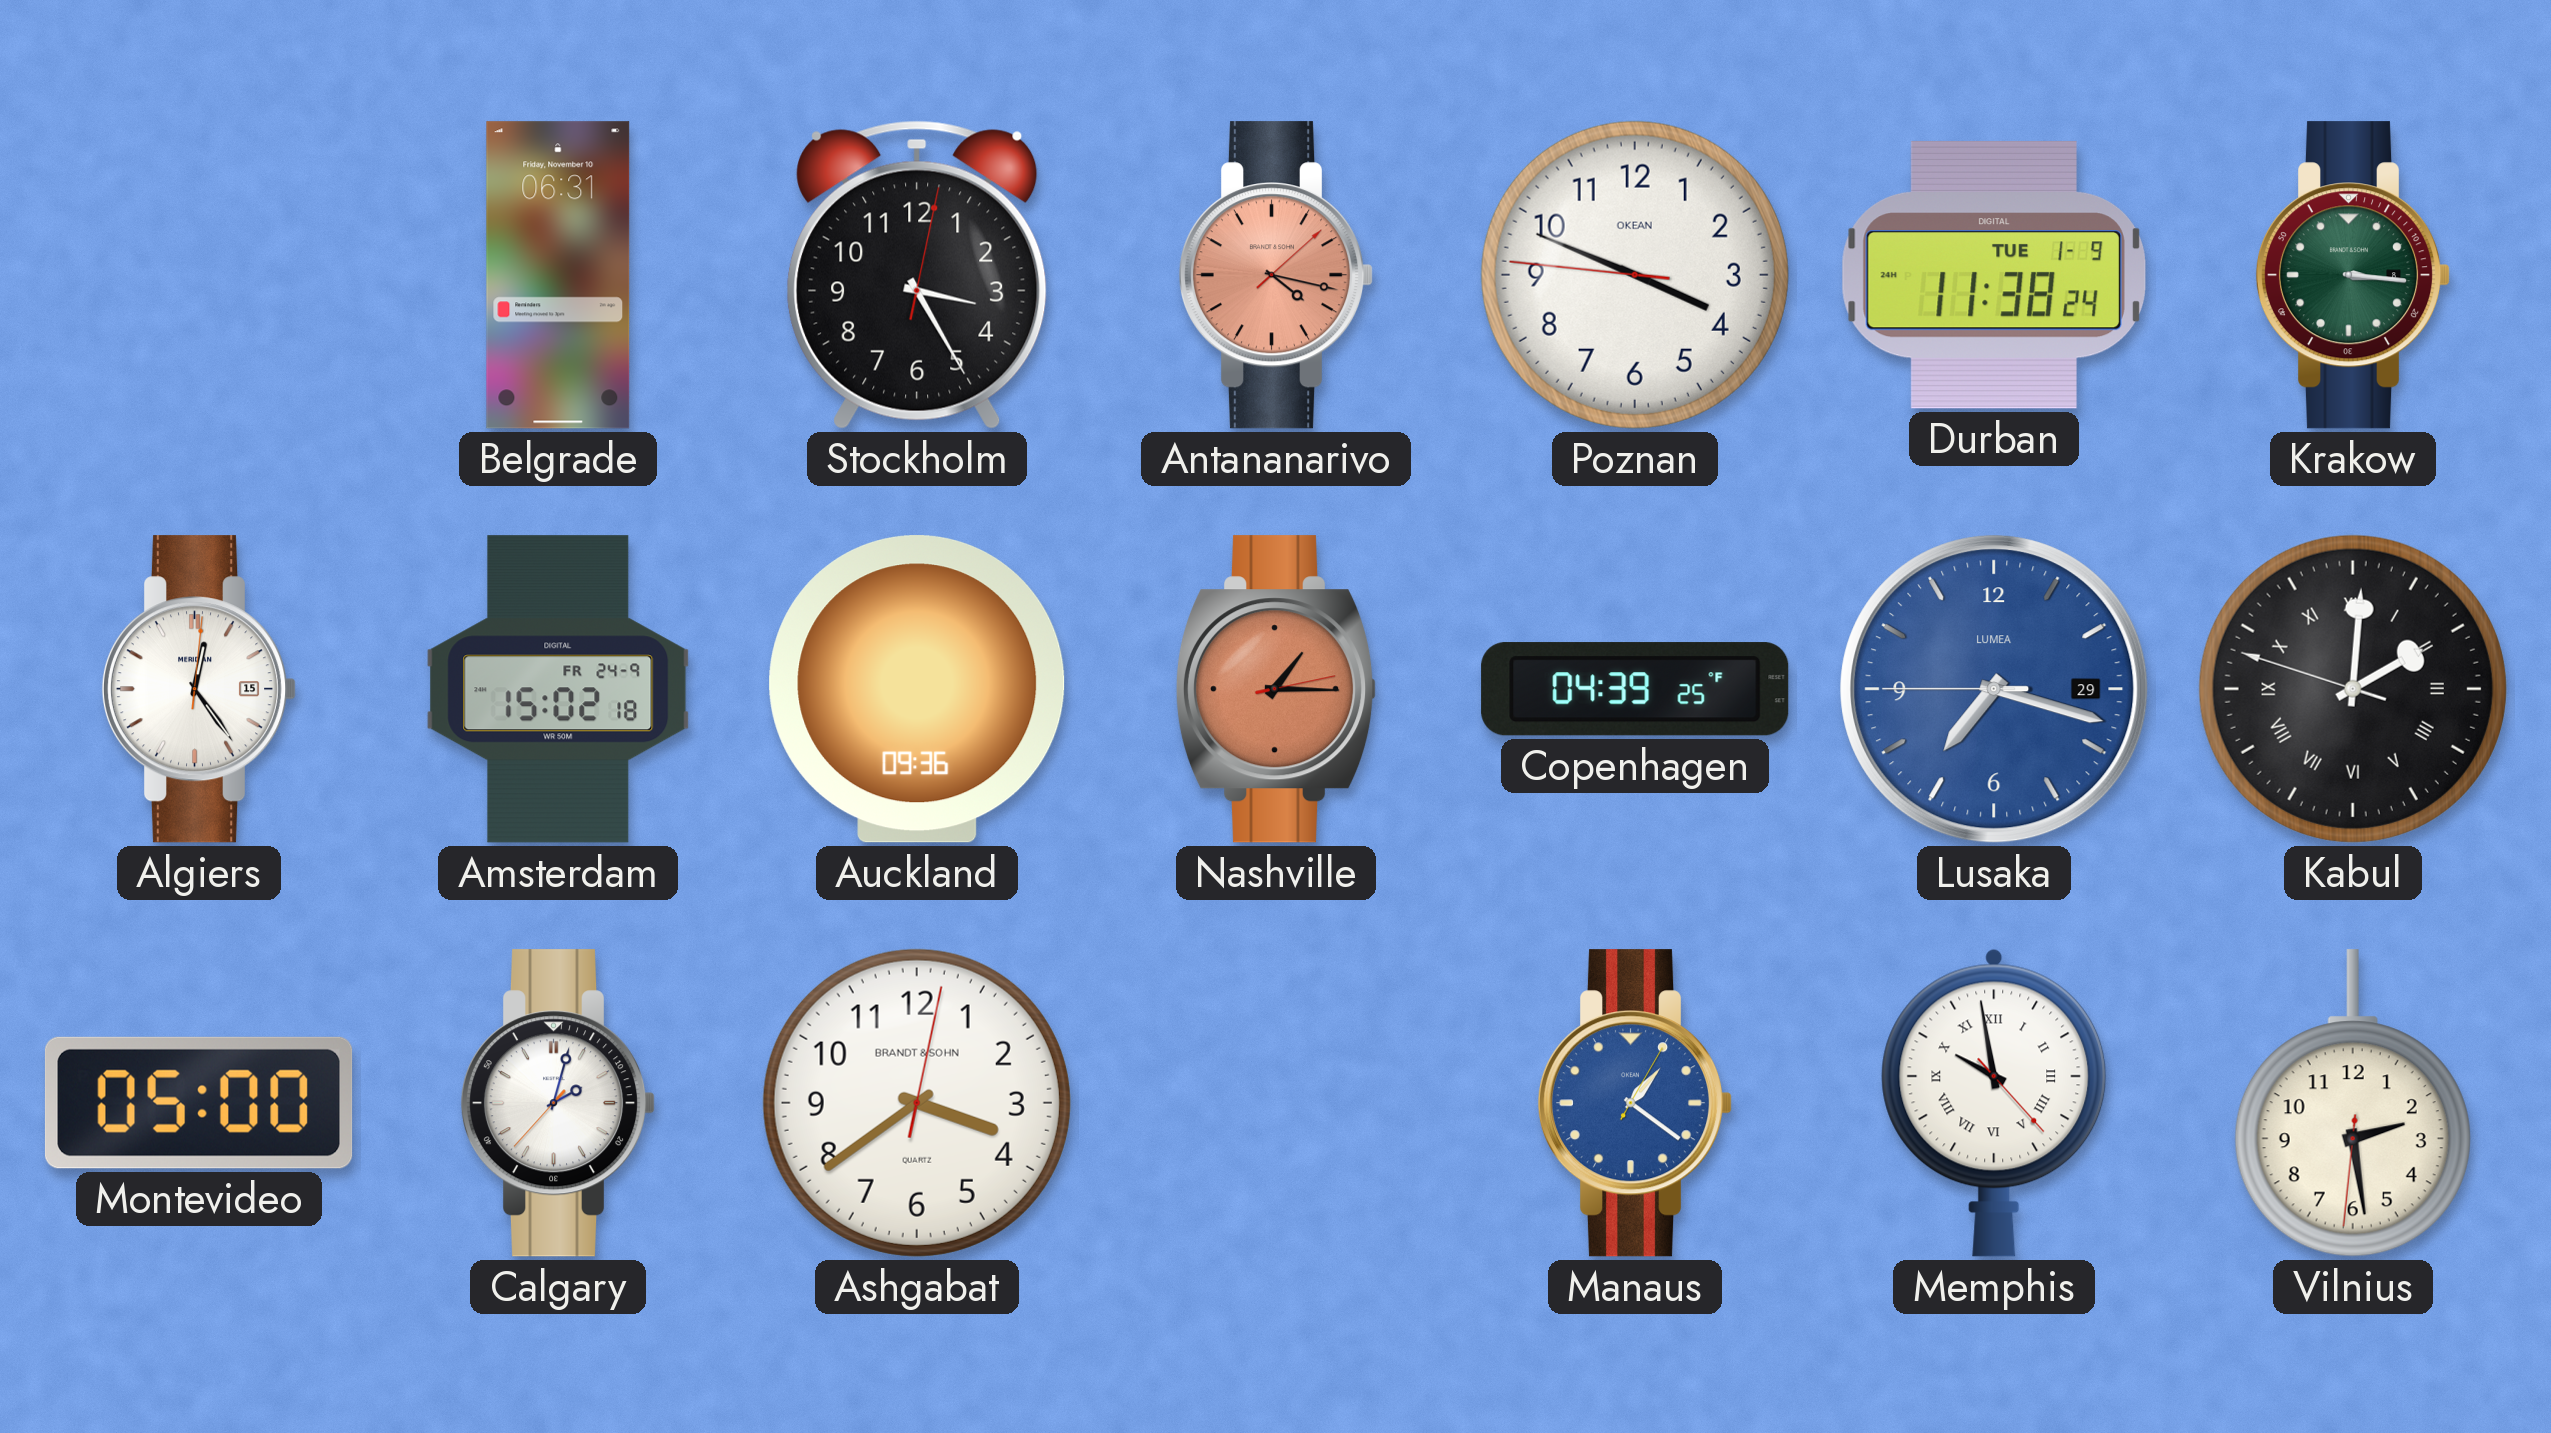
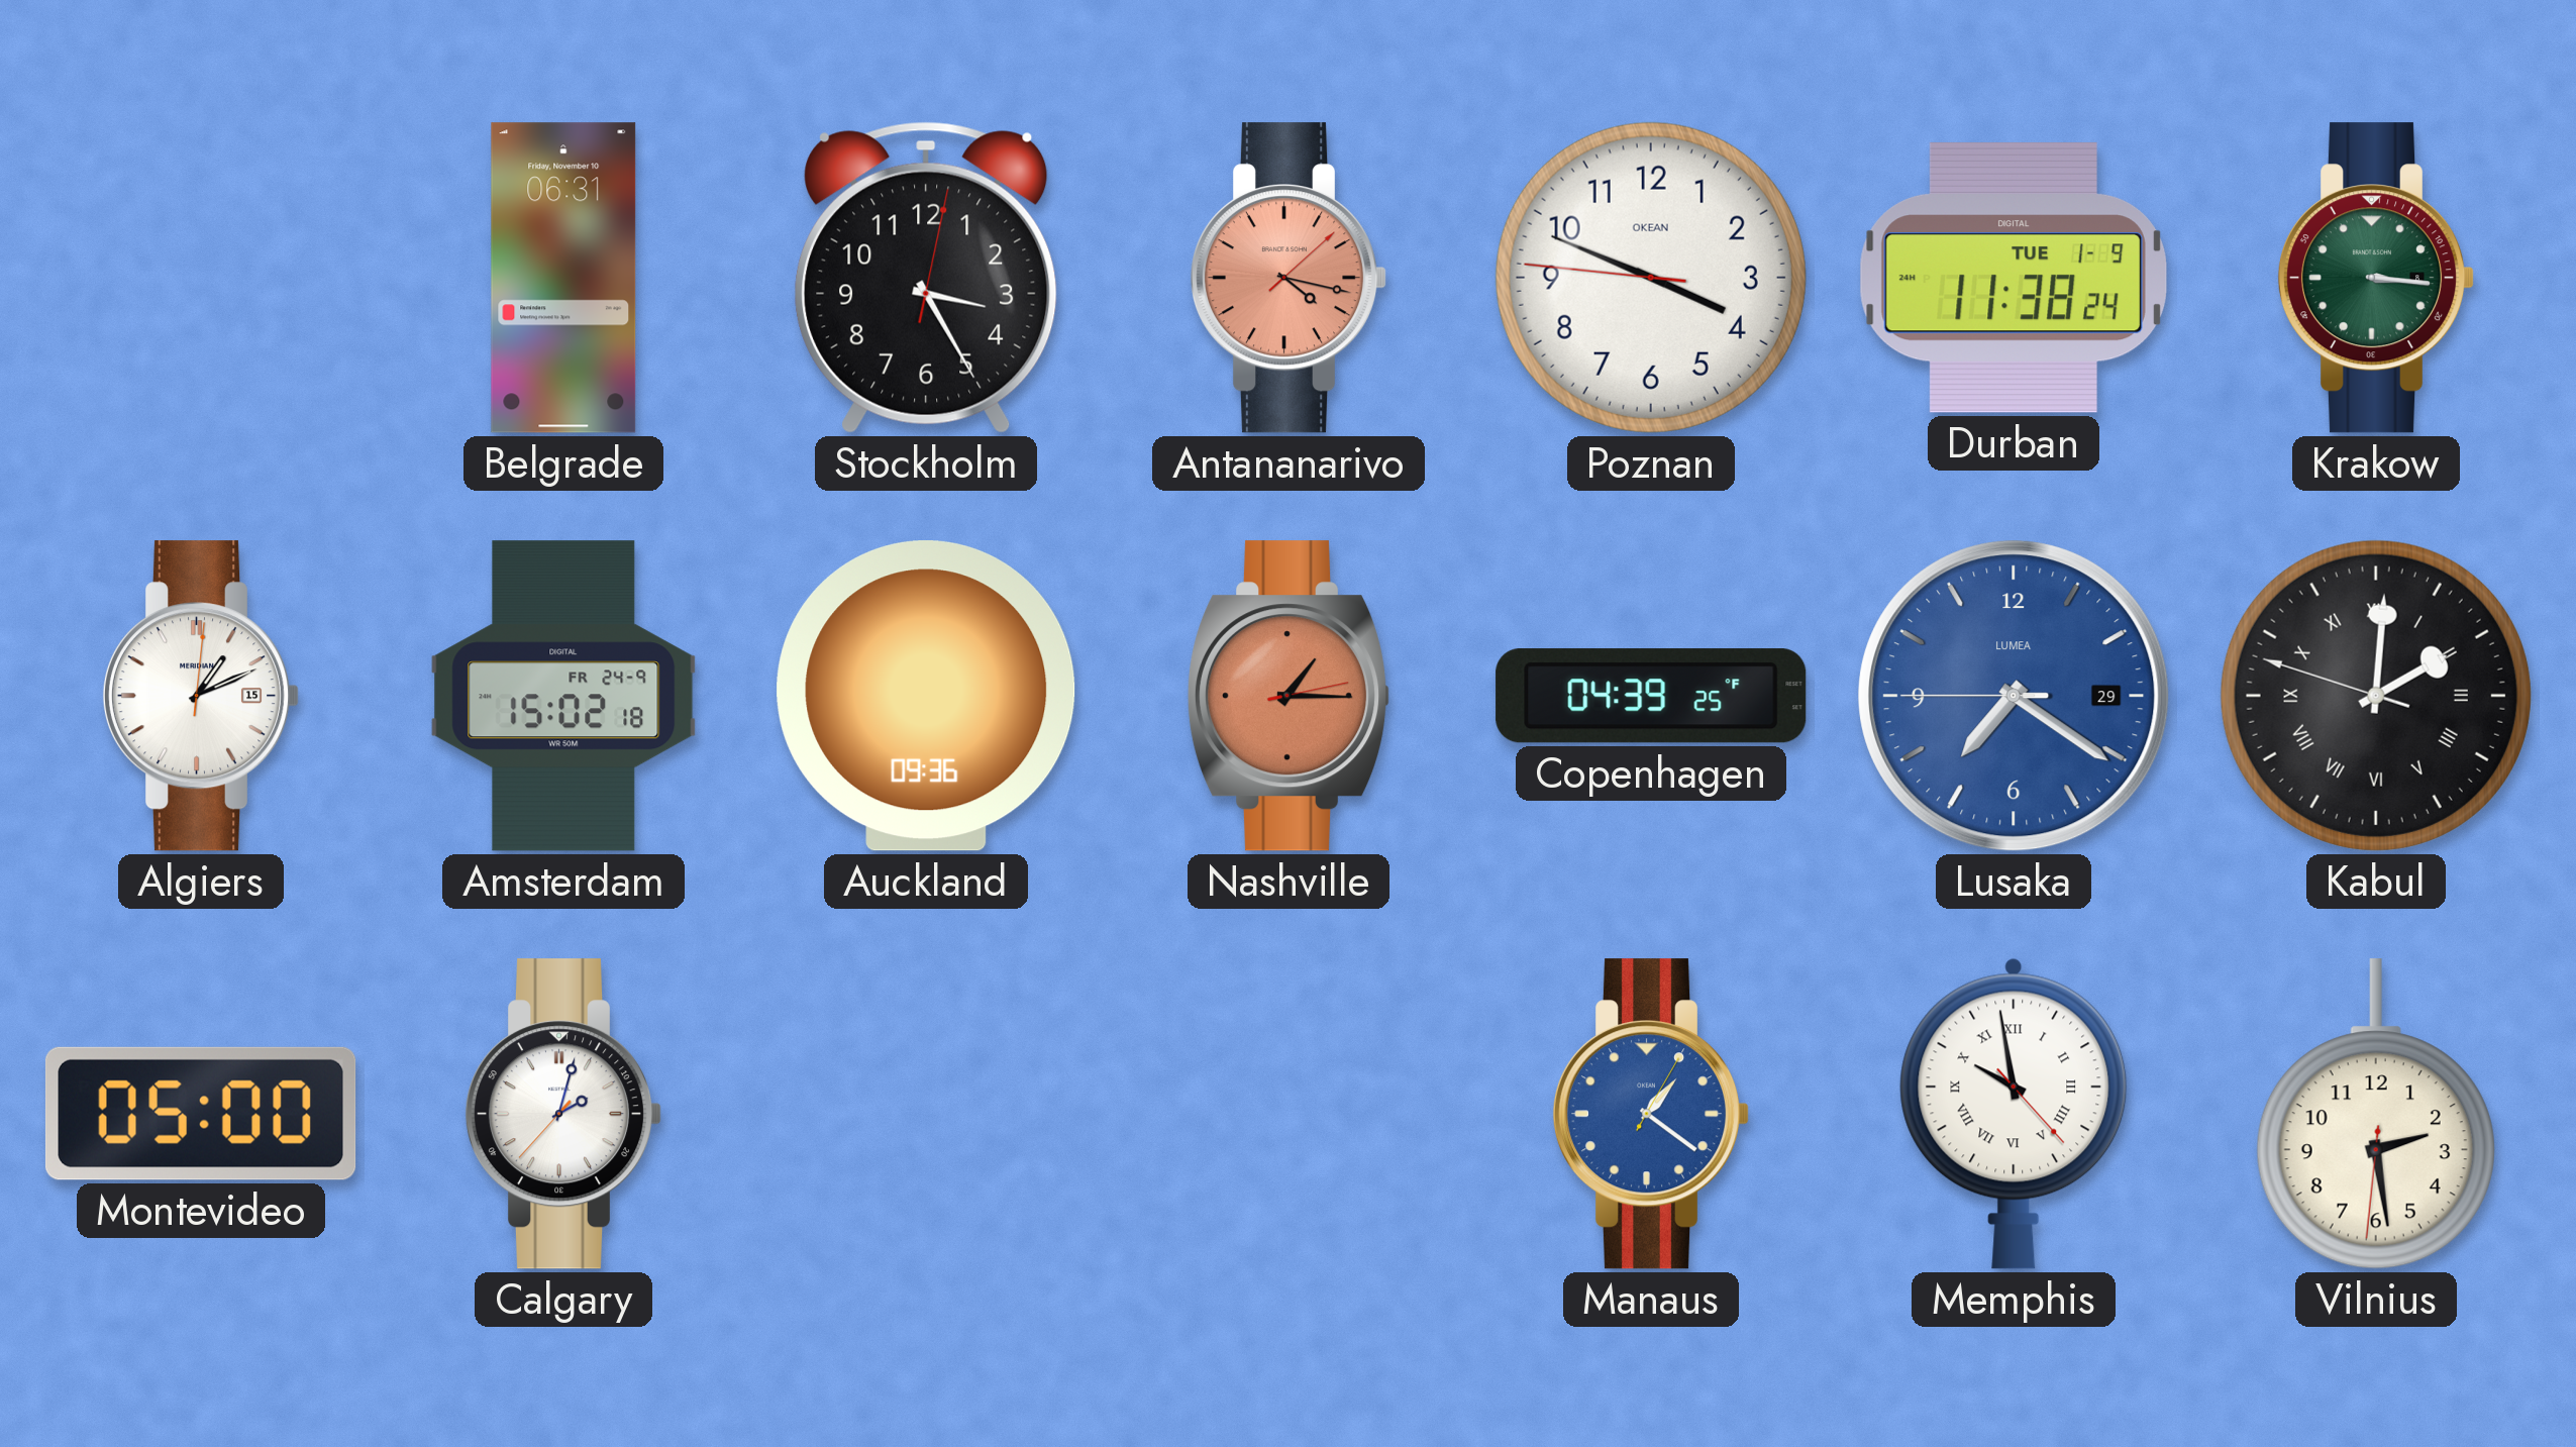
Algiers: 12:24 -> 1:11 (201, 696)
Lusaka: 7:17 -> 7:20 (2014, 696)
Ashgabat: 3:39 -> none (917, 1103)
